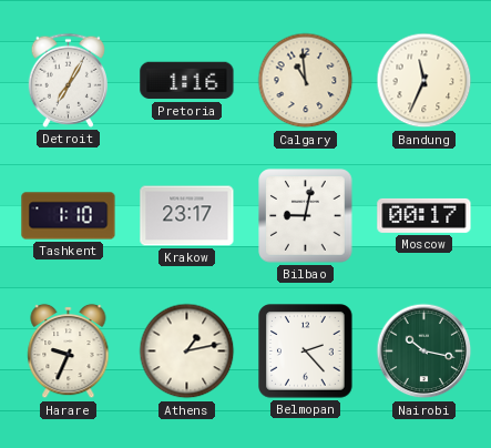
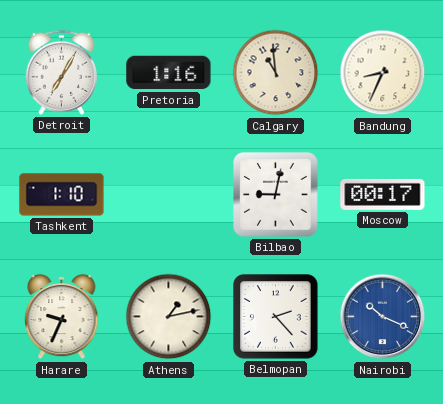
Bandung: 11:34 -> 8:34 (383, 73)
Krakow: 23:17 -> none (187, 216)
Nairobi: 10:17 -> 10:19 (383, 317)
Nairobi dial: green -> blue (383, 317)
